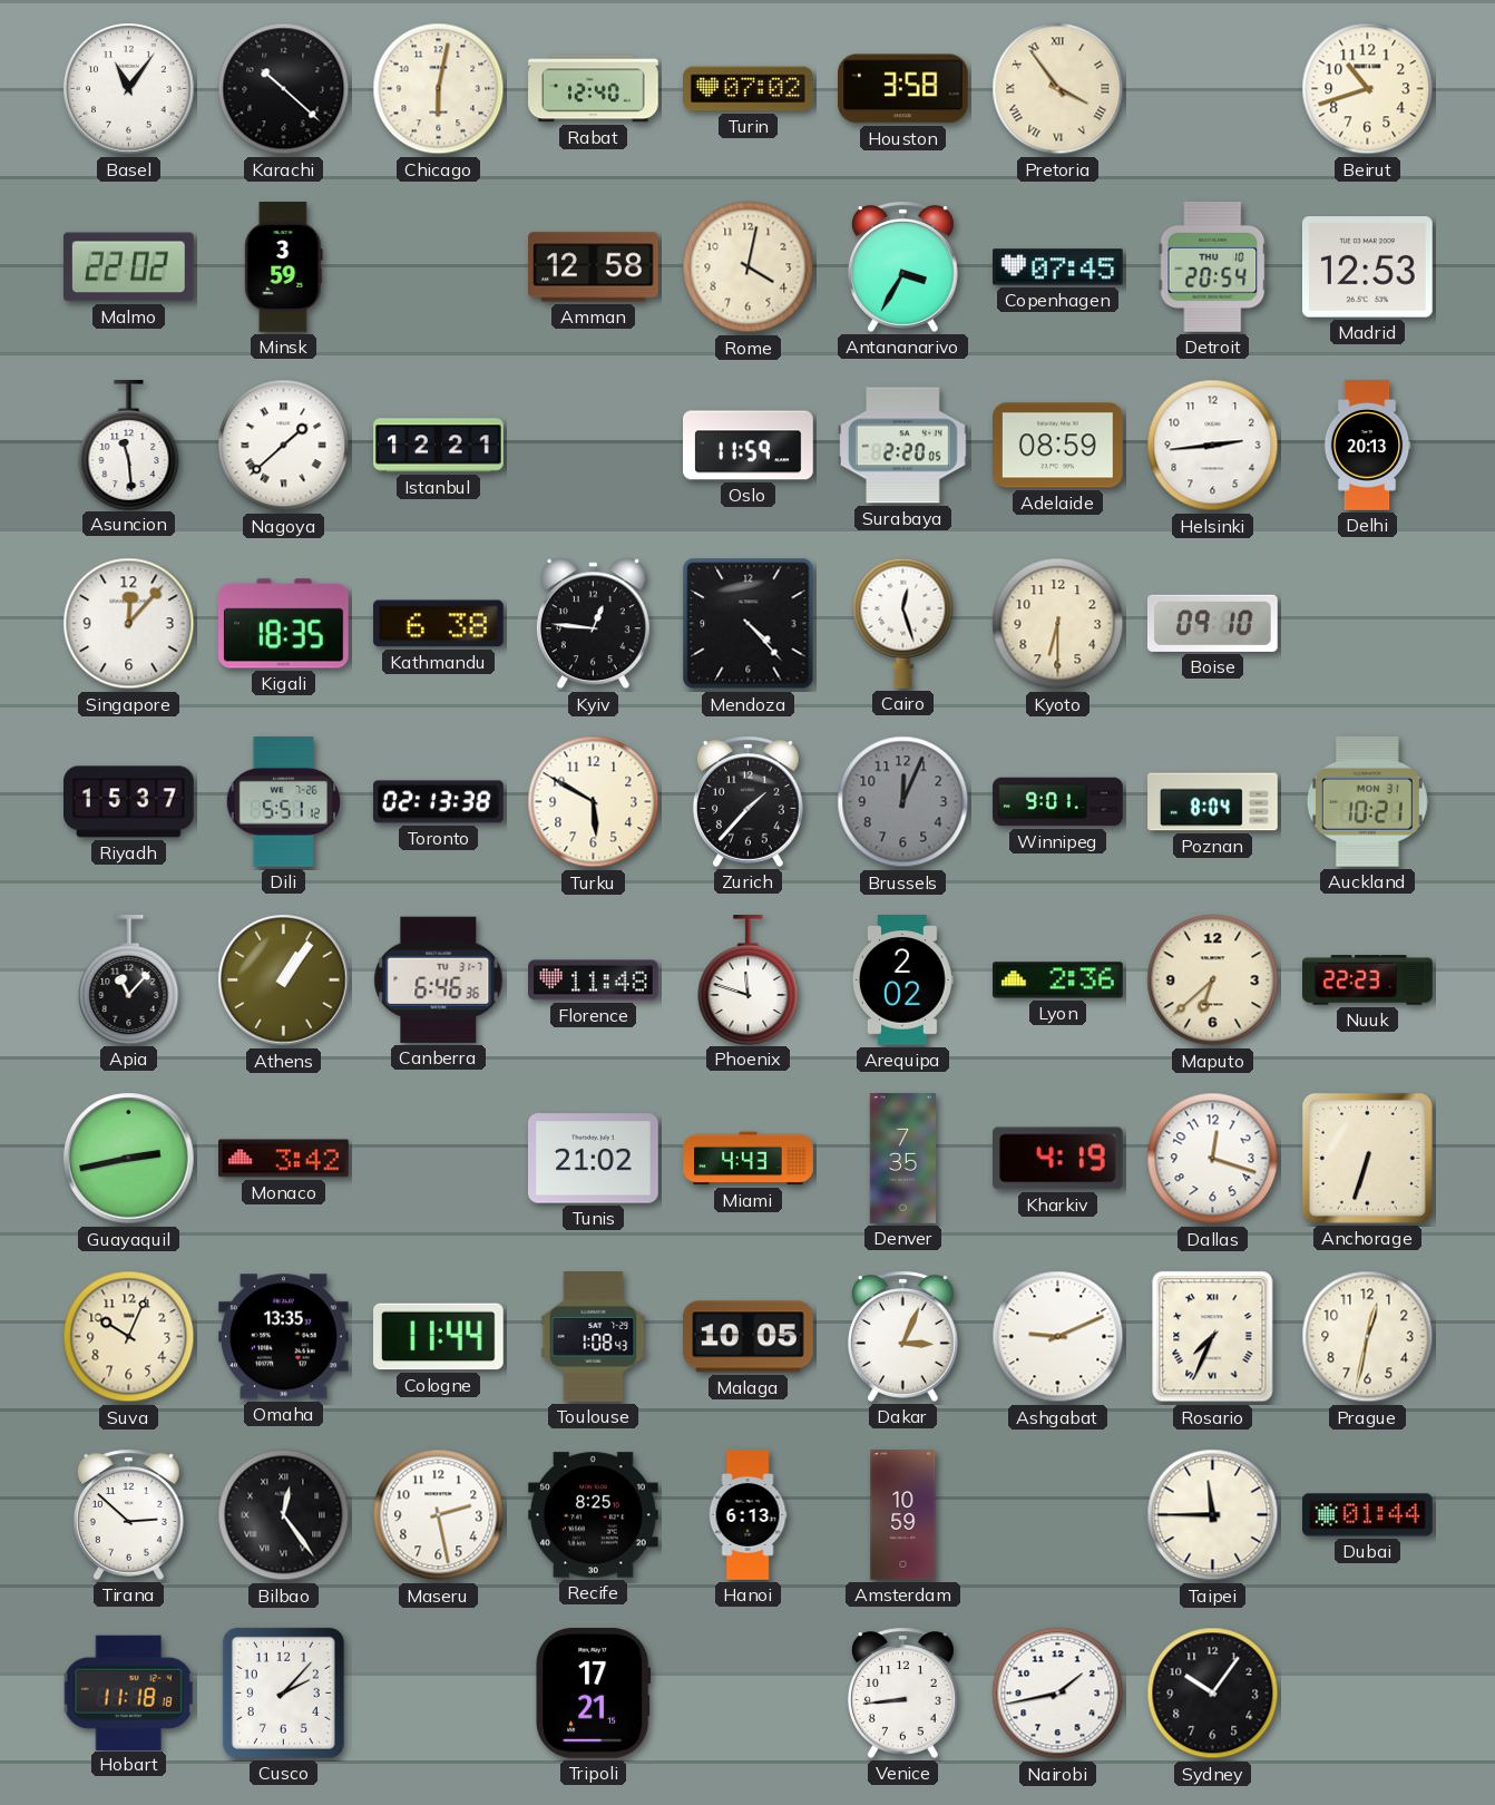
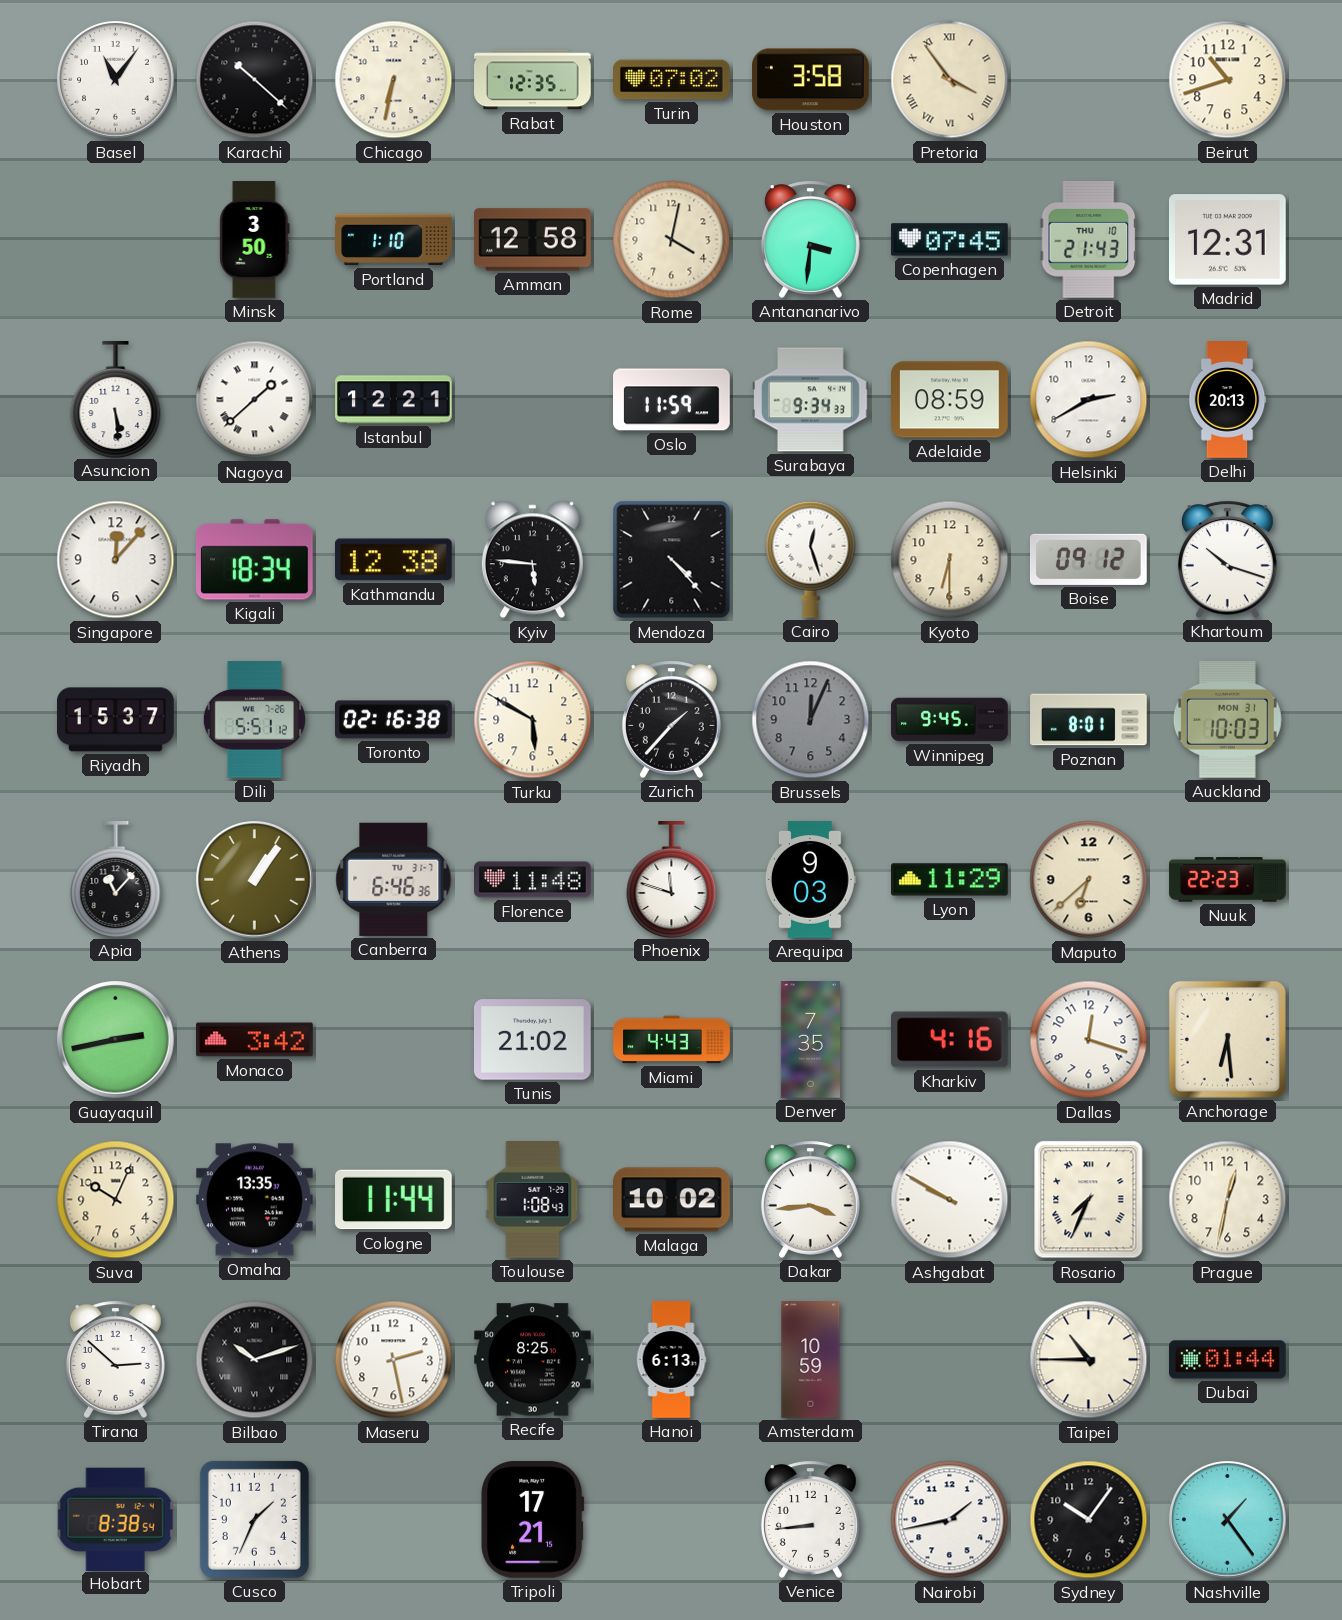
Chicago: 6:02 -> 6:32 (394, 80)
Rabat: 12:40 -> 12:35 (533, 80)
Malmo: 22:02 -> none (128, 267)
Minsk: 3:59 -> 3:50 (255, 240)
Portland: none -> 1:10 (394, 240)
Antananarivo: 3:35 -> 3:31 (810, 239)
Detroit: 20:54 -> 21:43 (1089, 240)
Madrid: 12:53 -> 12:31 (1227, 240)
Asuncion: 11:29 -> 5:29 (116, 400)
Surabaya: 2:20 -> 9:34 (811, 400)
Helsinki: 2:44 -> 2:40 (1089, 400)
Kigali: 18:35 -> 18:34 (254, 560)
Kathmandu: 6:38 -> 12:38 (394, 560)
Kyiv: 12:46 -> 5:46 (532, 560)
Boise: 09:10 -> 09:12 (1089, 559)
Khartoum: none -> 10:18 (1227, 559)
Toronto: 02:13 -> 02:16 (394, 720)
Winnipeg: 9:01 -> 9:45 (950, 720)
Poznan: 8:04 -> 8:01 (1089, 720)
Auckland: 10:21 -> 10:03 (1227, 719)
Arequipa: 2:02 -> 9:03 (810, 880)
Lyon: 2:36 -> 11:29 (950, 880)
Kharkiv: 4:19 -> 4:16 (950, 1040)
Anchorage: 6:33 -> 6:29 (1227, 1039)
Malaga: 10:05 -> 10:02 (672, 1200)
Dakar: 3:04 -> 3:44 (810, 1199)
Ashgabat: 9:11 -> 9:50 (950, 1200)
Bilbao: 12:24 -> 10:12 (255, 1360)
Taipei: 11:45 -> 10:45 (1089, 1360)
Hobart: 11:18 -> 8:38 (115, 1519)
Cusco: 2:07 -> 1:34 (254, 1519)
Nashville: none -> 1:24 (1228, 1520)
